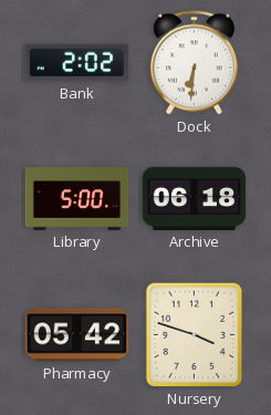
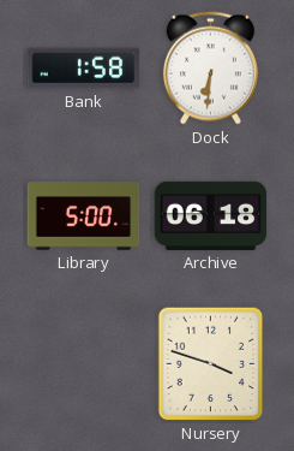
Bank: 2:02 -> 1:58 (84, 69)
Pharmacy: 05:42 -> none (77, 335)
